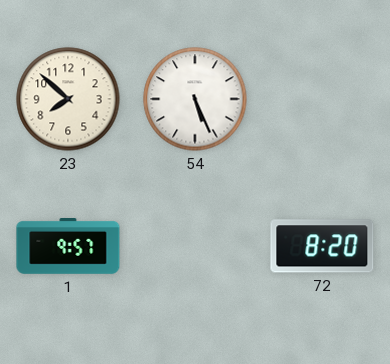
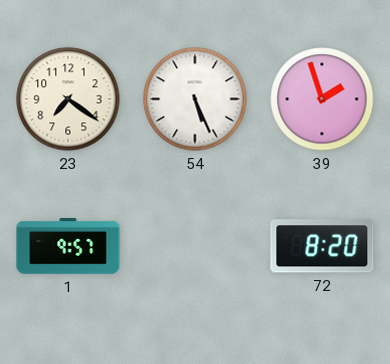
23: 7:52 -> 7:21 (68, 99)
39: none -> 1:57 (322, 99)
